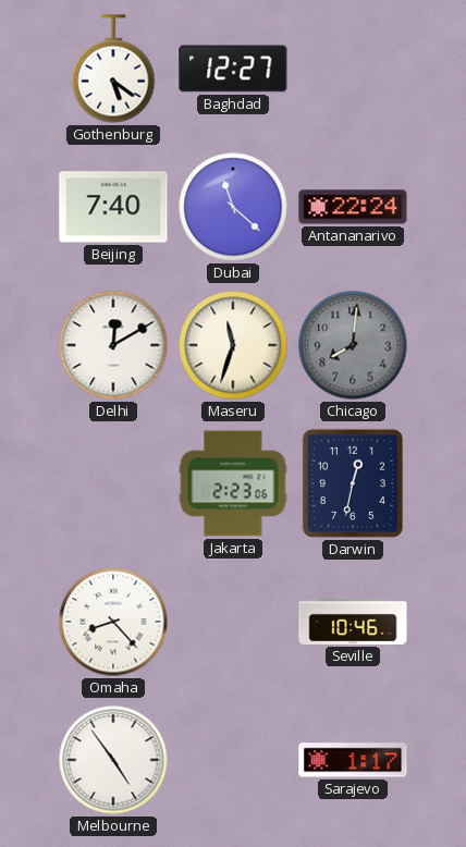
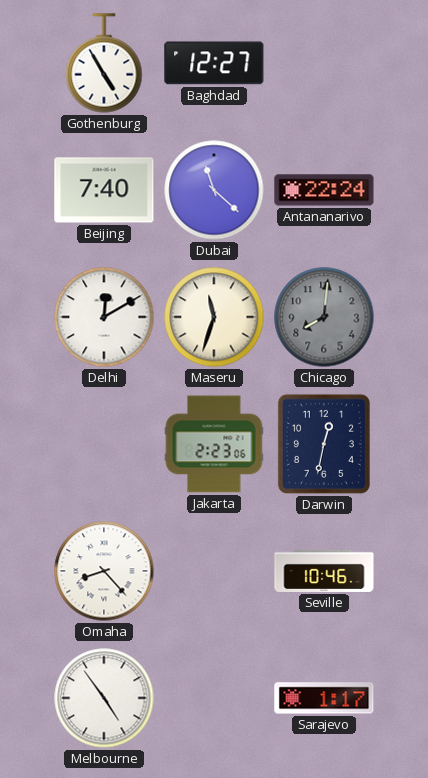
Gothenburg: 5:21 -> 4:55 (104, 63)
